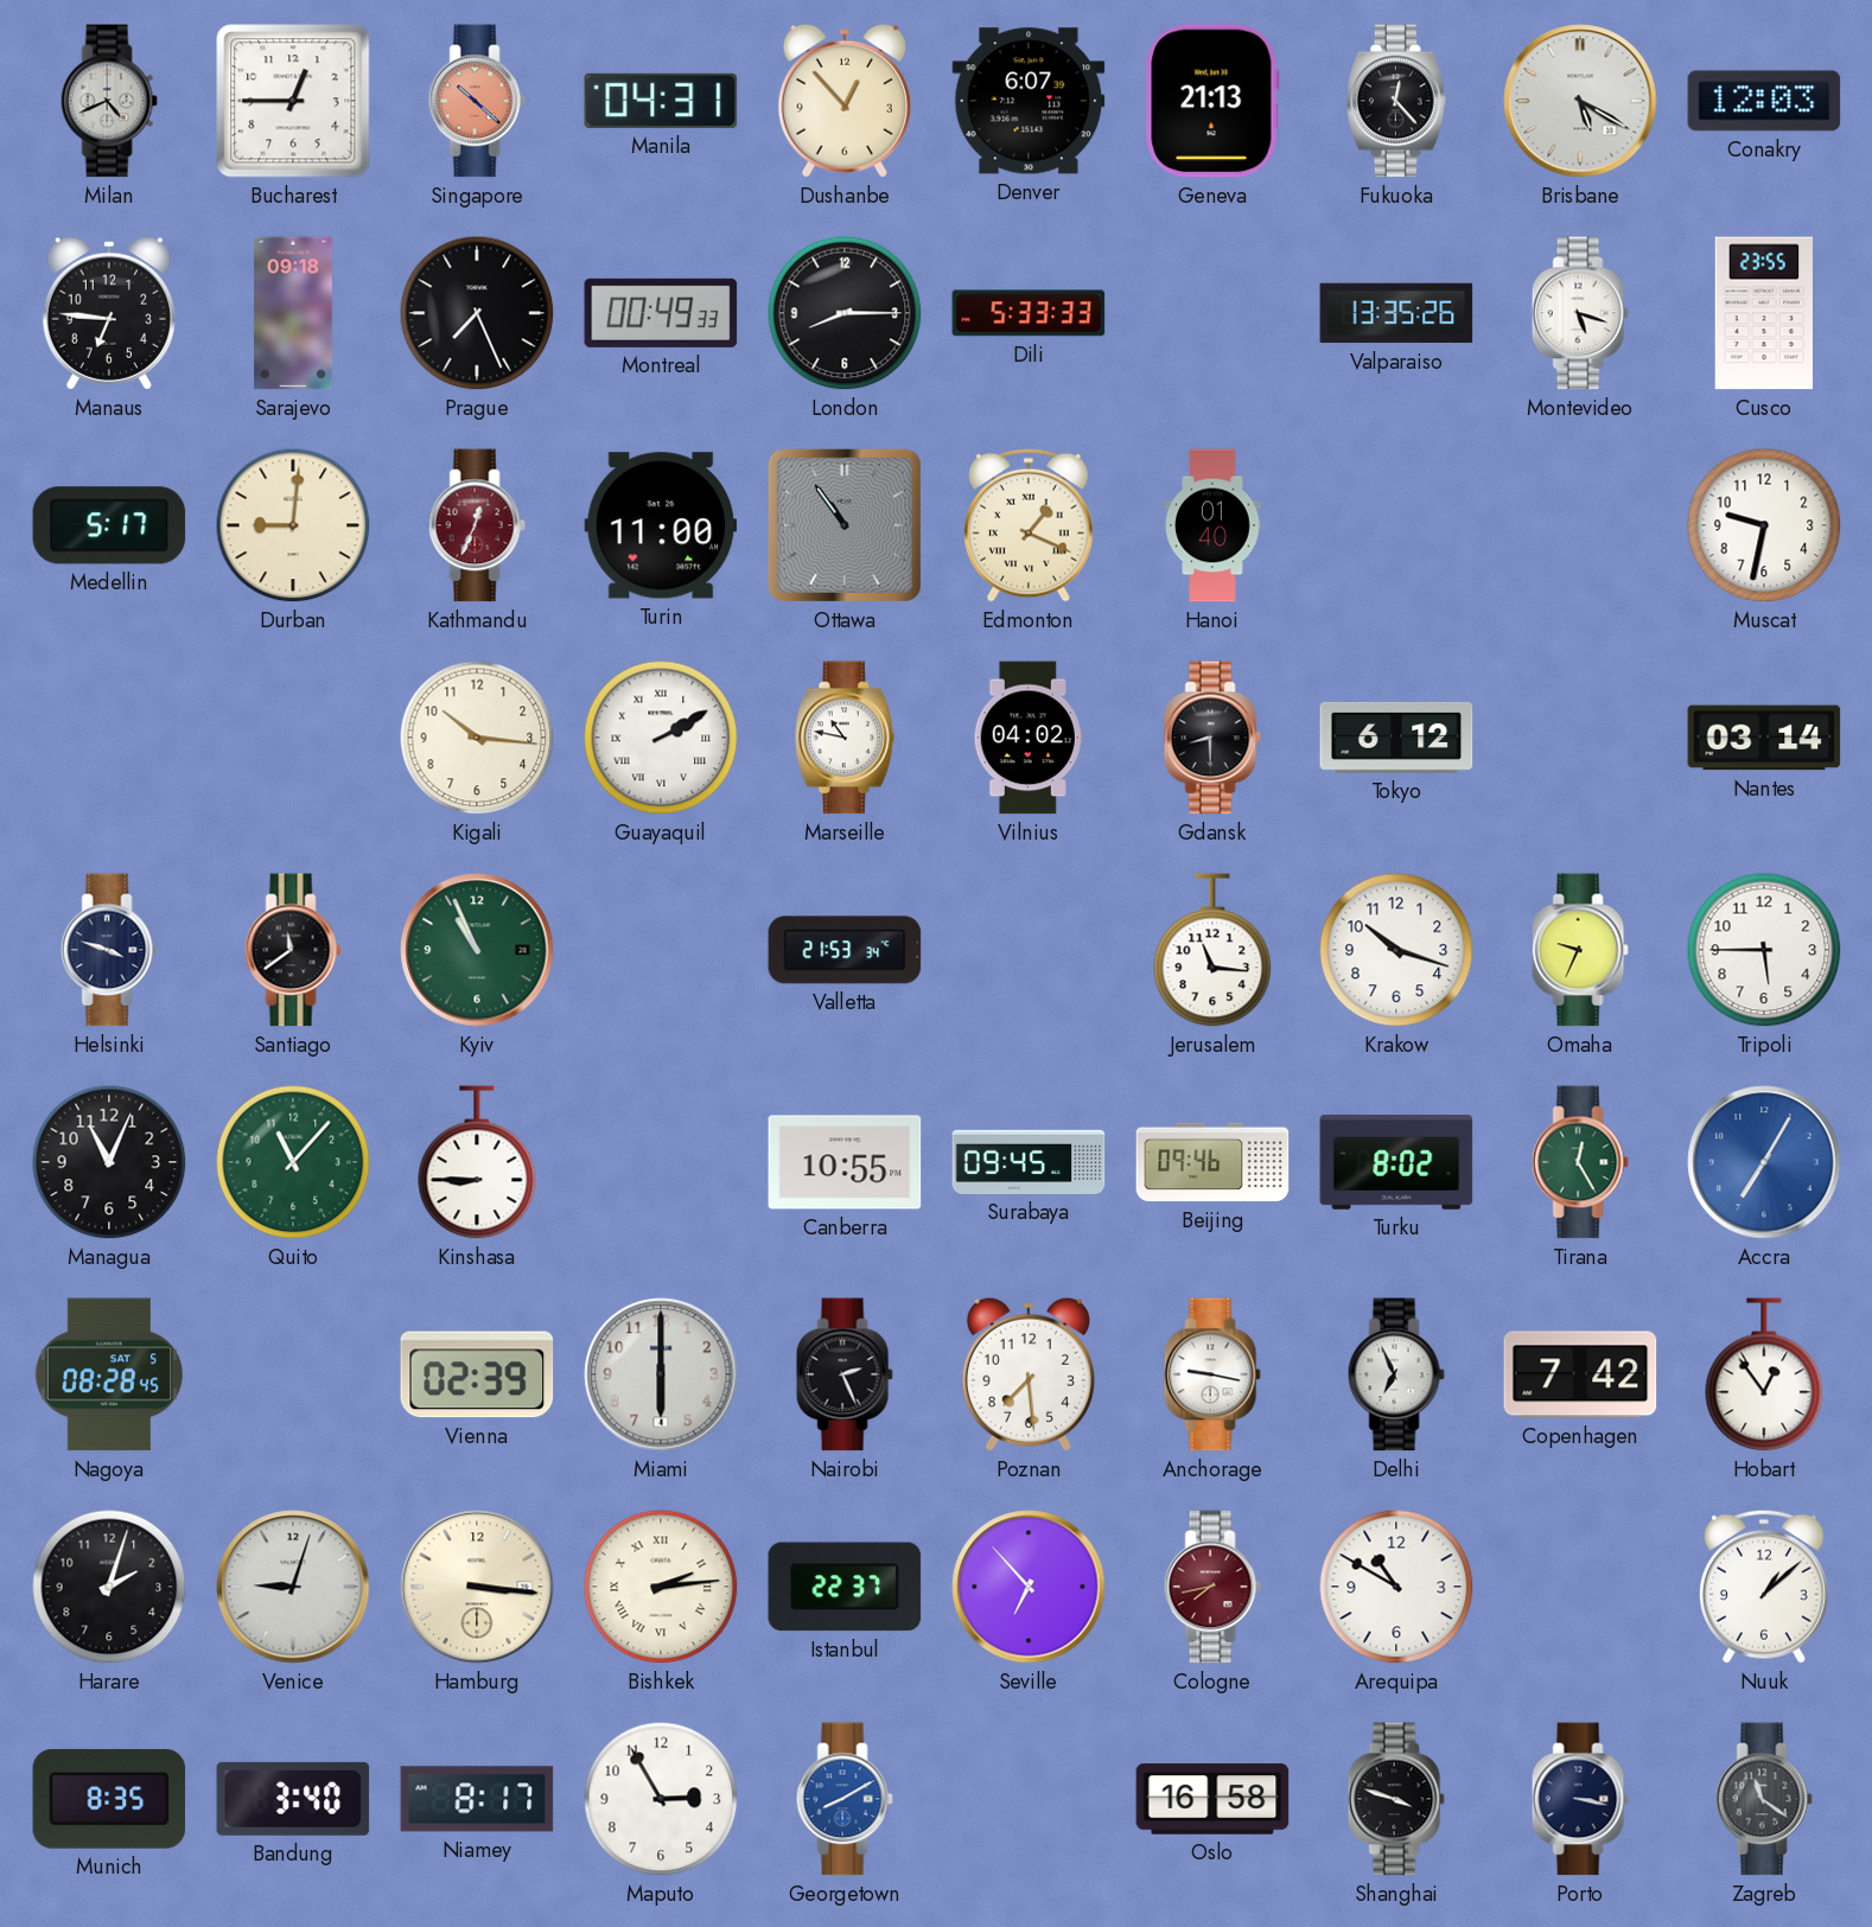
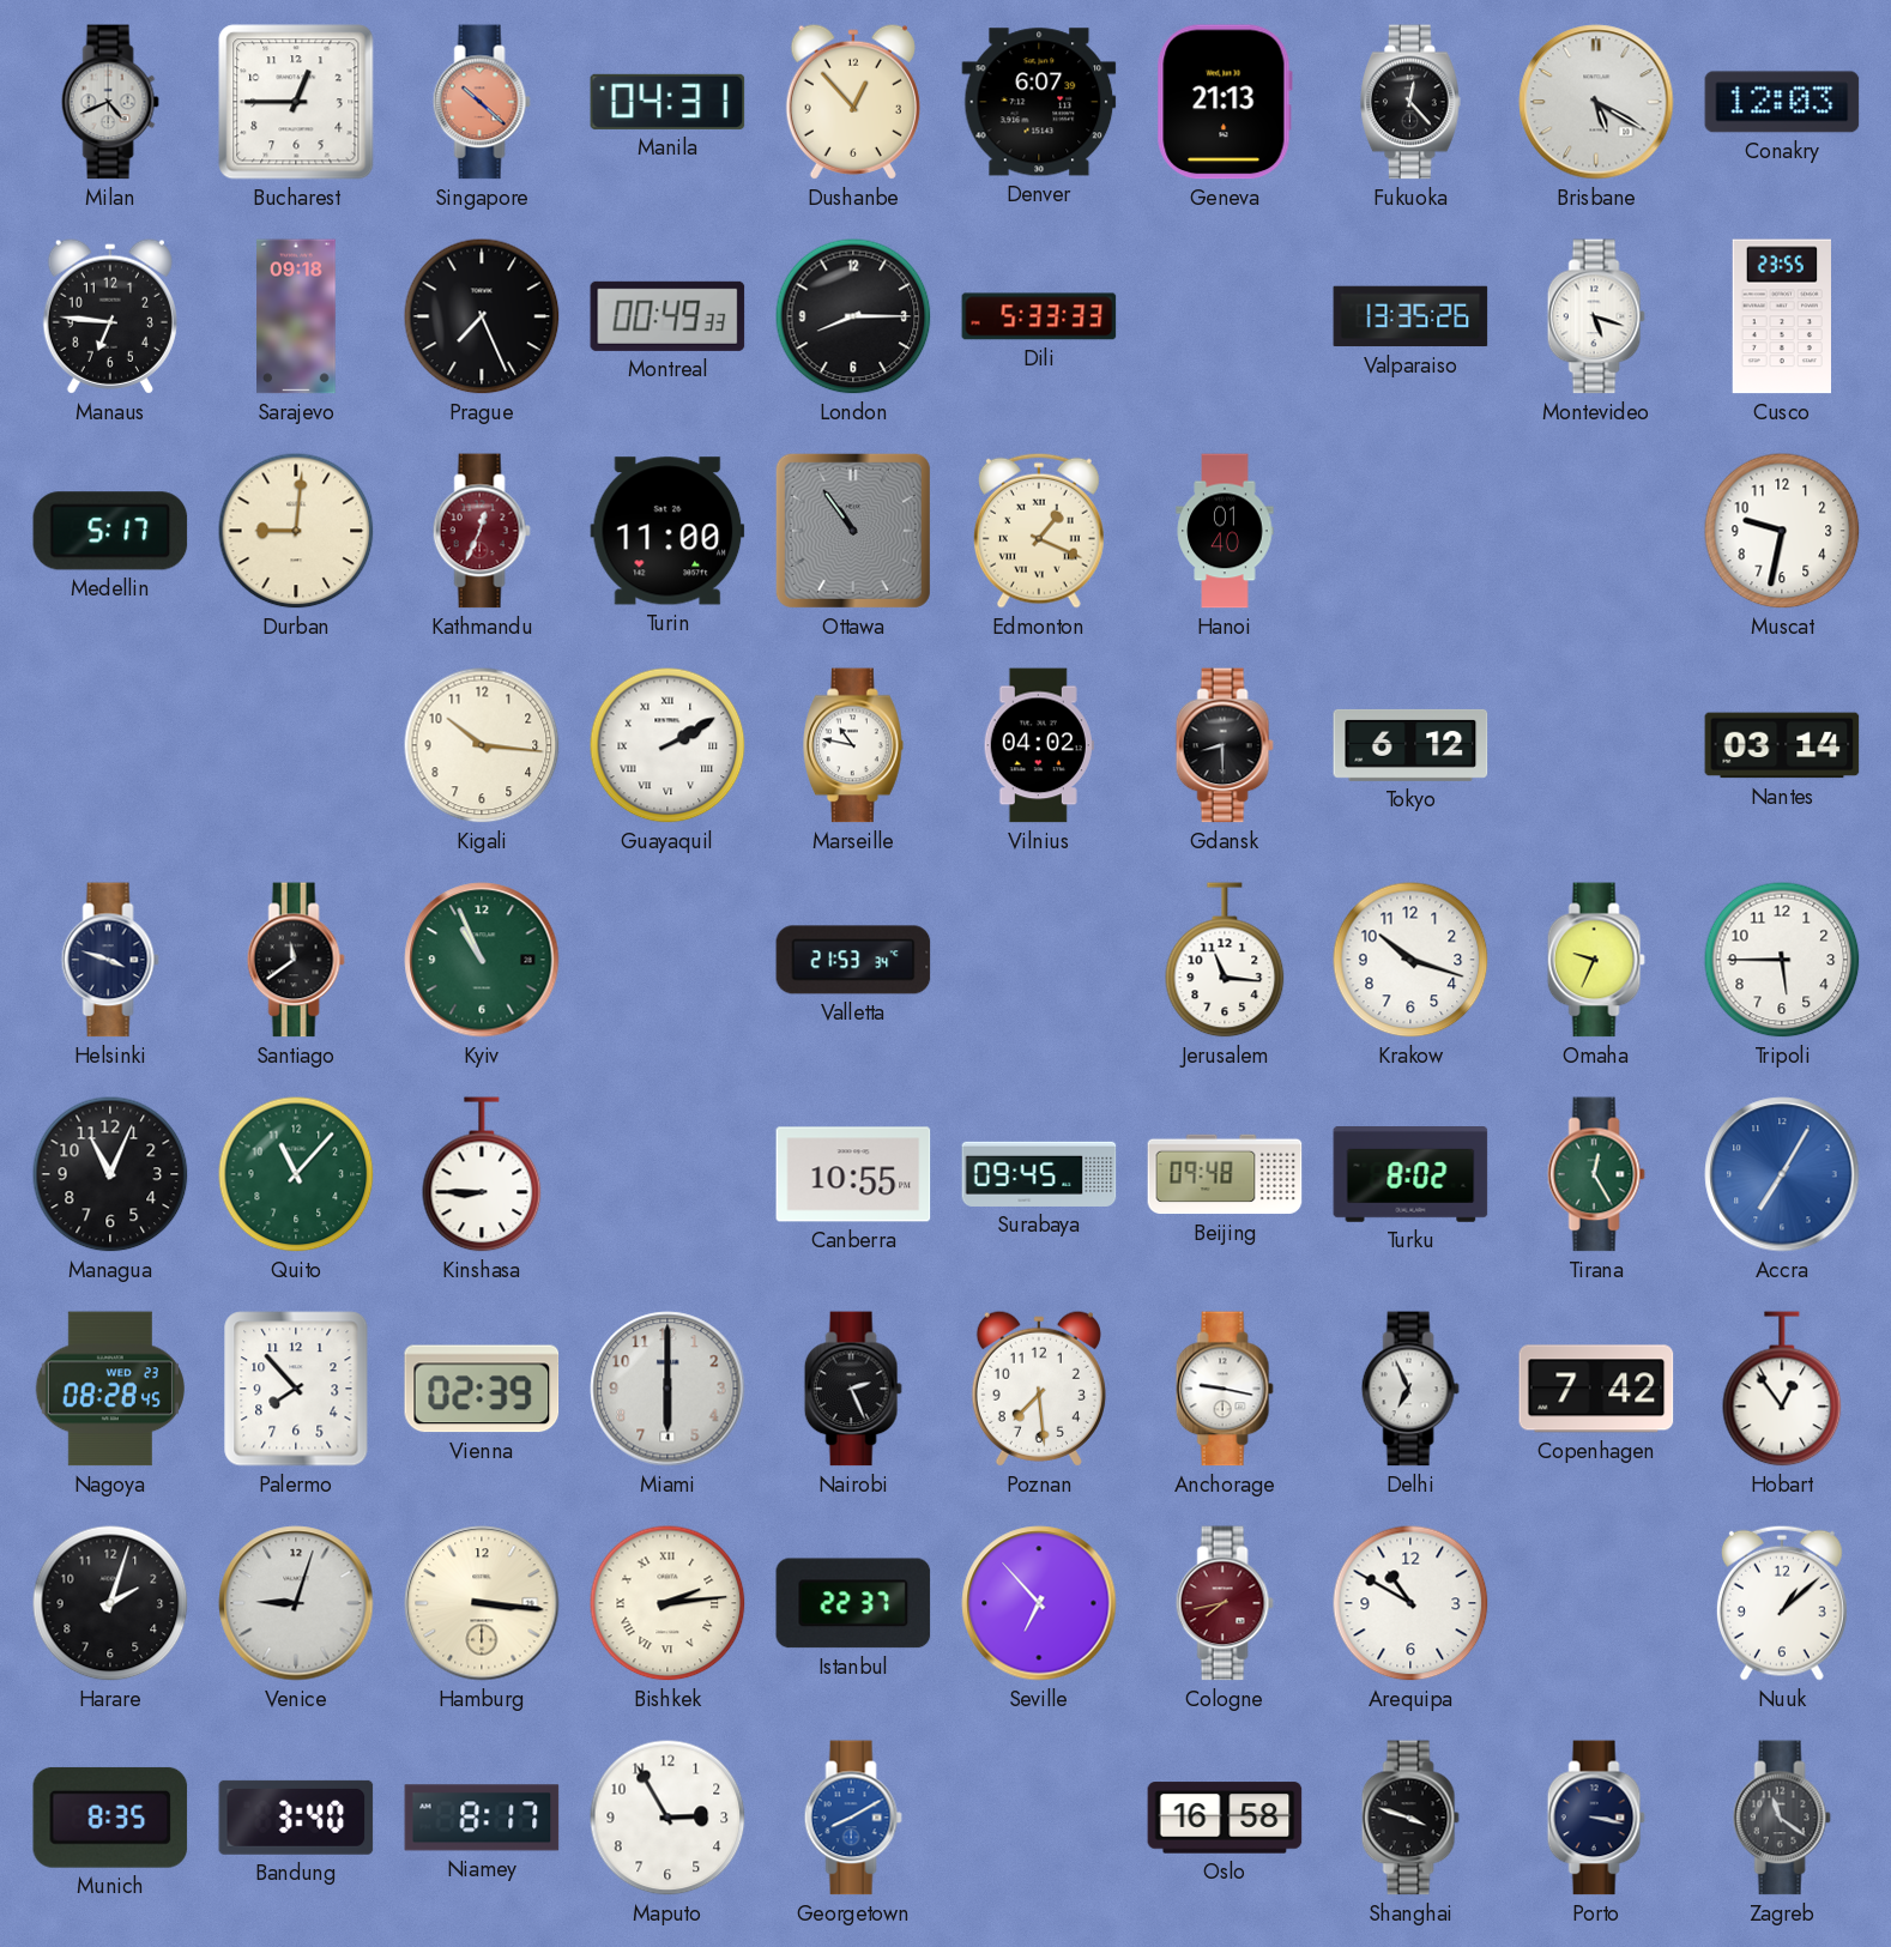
Beijing: 09:46 -> 09:48 (1225, 1174)
Nagoya date: SAT 5 -> WED 23 (110, 1389)
Palermo: none -> 7:53 (296, 1389)
